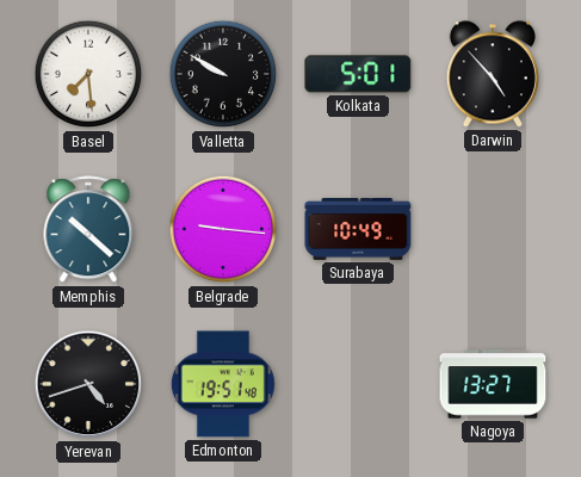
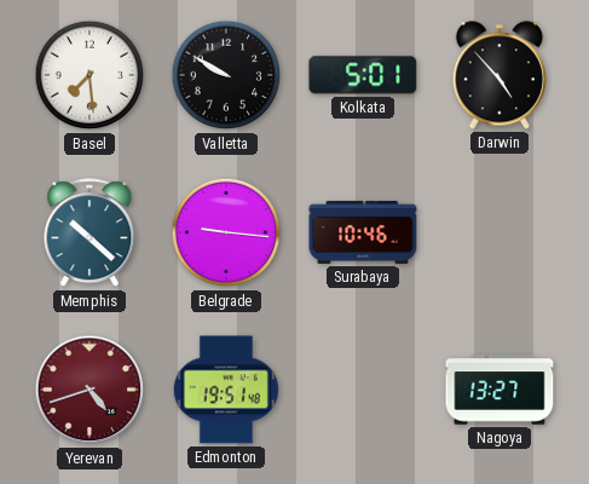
Surabaya: 10:49 -> 10:46 (363, 234)
Yerevan dial: black -> burgundy (89, 390)
